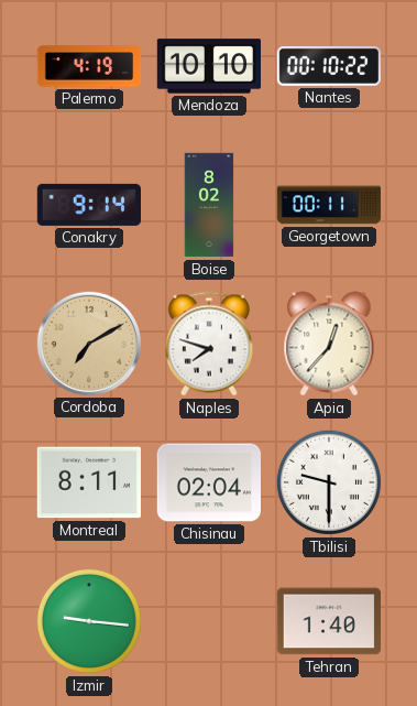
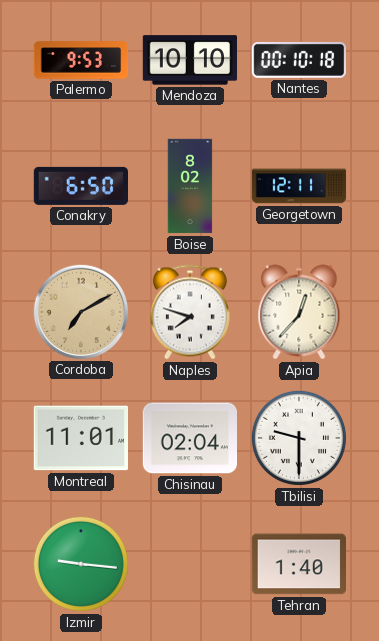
Palermo: 4:19 -> 9:53 (81, 60)
Nantes: 00:10:22 -> 00:10:18 (298, 60)
Conakry: 9:14 -> 6:50 (80, 186)
Georgetown: 00:11 -> 12:11 (299, 186)
Montreal: 8:11 -> 11:01 (80, 438)
